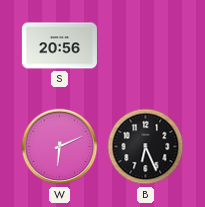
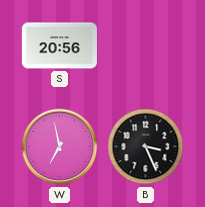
W: 6:11 -> 6:58 (60, 147)
B: 6:26 -> 3:26 (146, 147)
